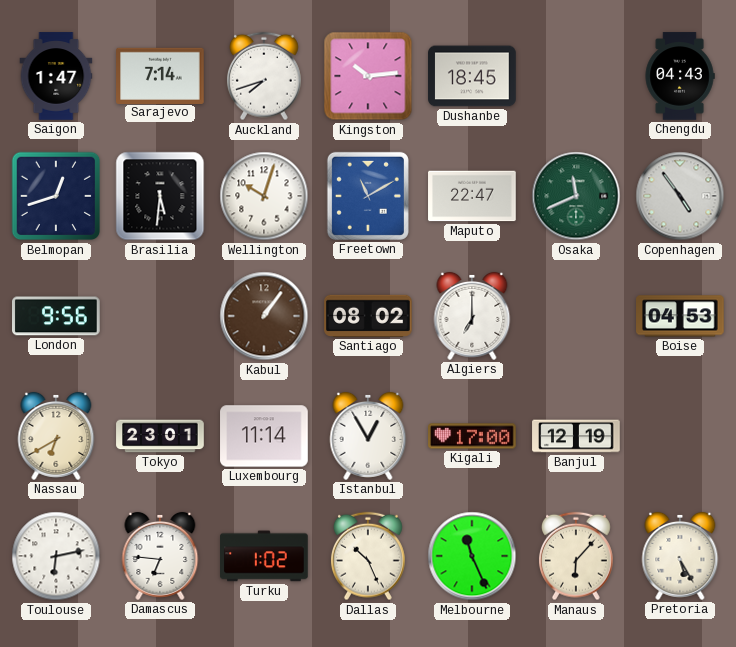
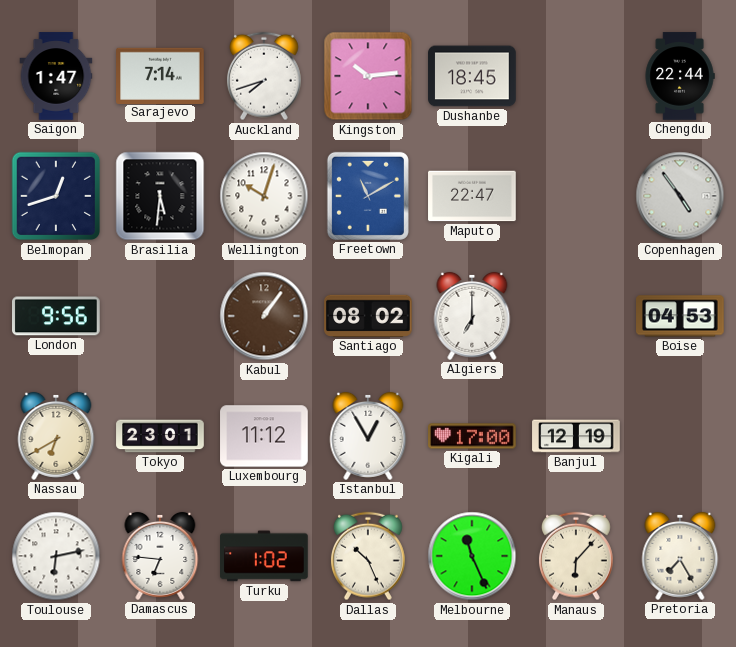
Chengdu: 04:43 -> 22:44 (680, 76)
Osaka: 11:41 -> none (576, 196)
Luxembourg: 11:14 -> 11:12 (264, 436)
Pretoria: 5:25 -> 7:25 (680, 556)
